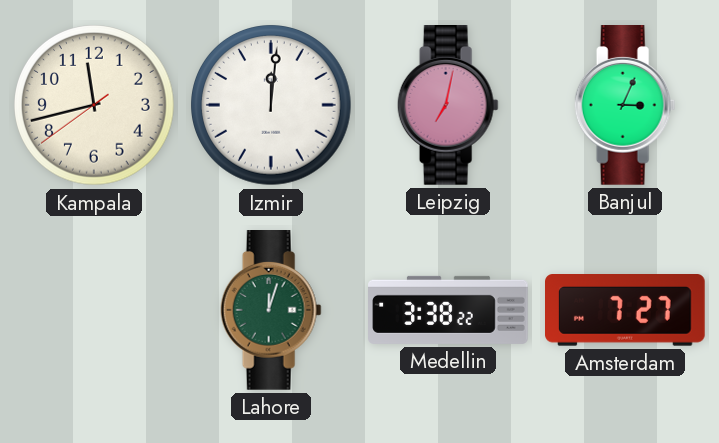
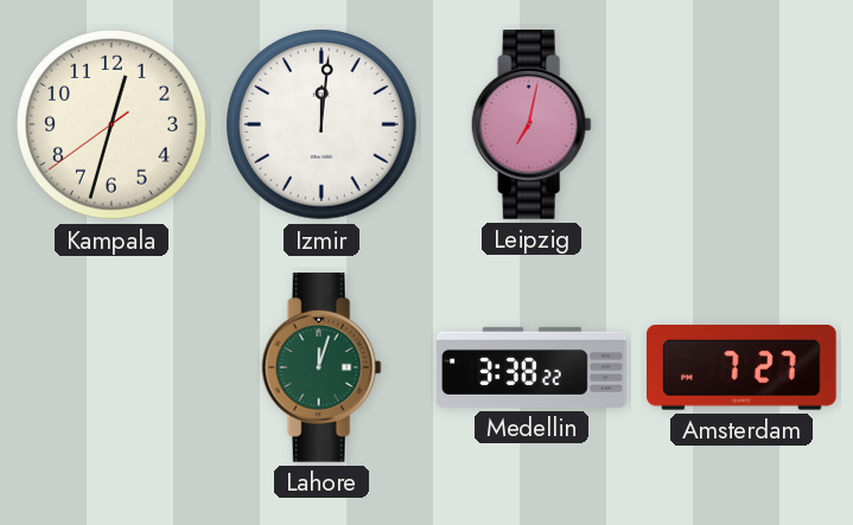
Kampala: 11:42 -> 12:32 (112, 124)
Banjul: 3:04 -> none (625, 106)
